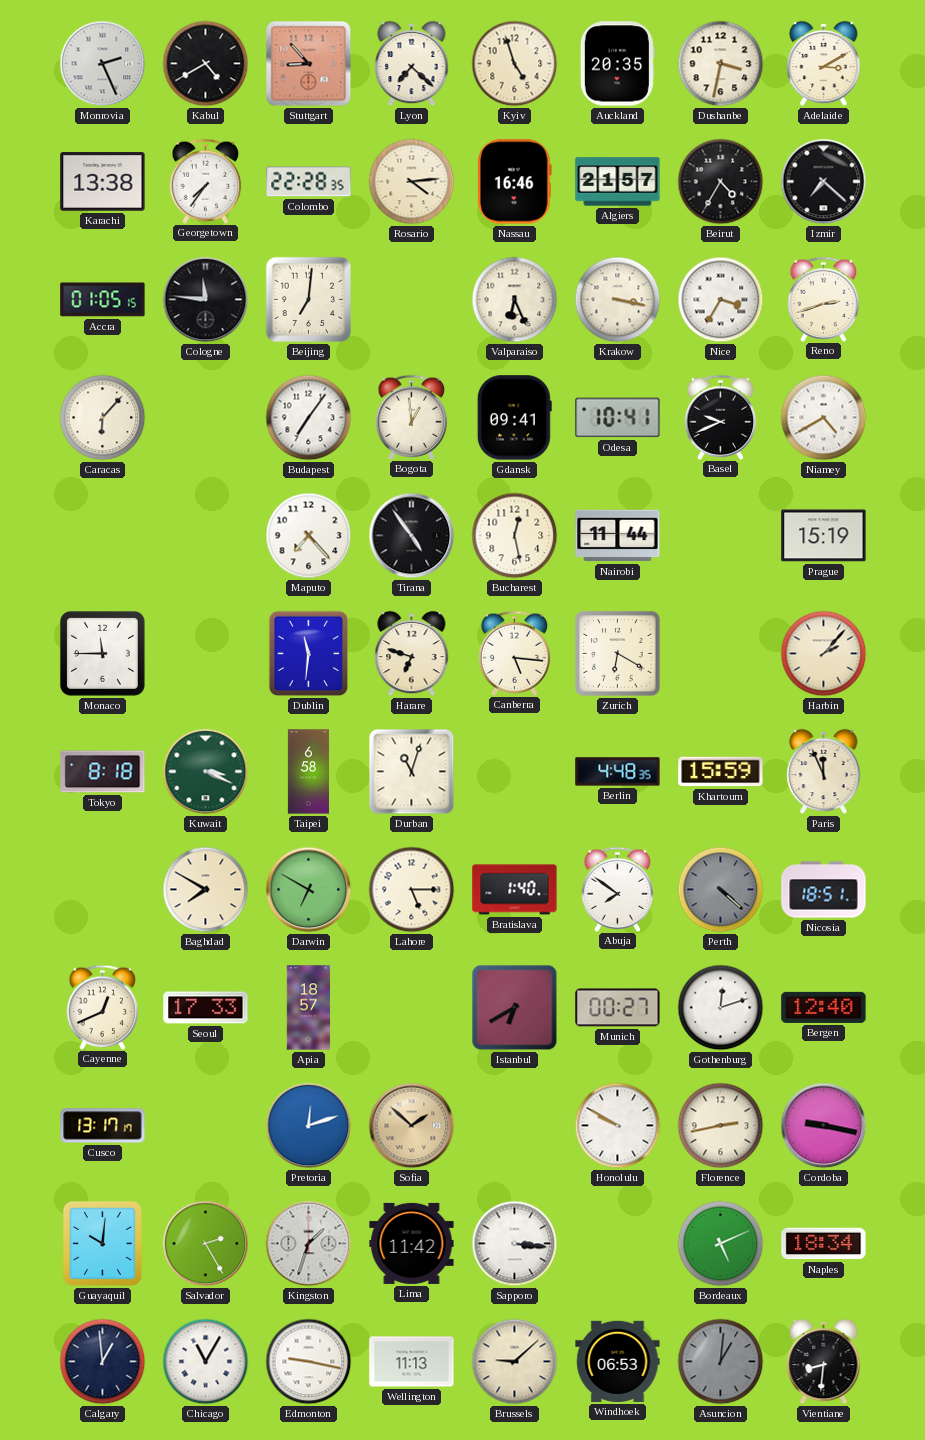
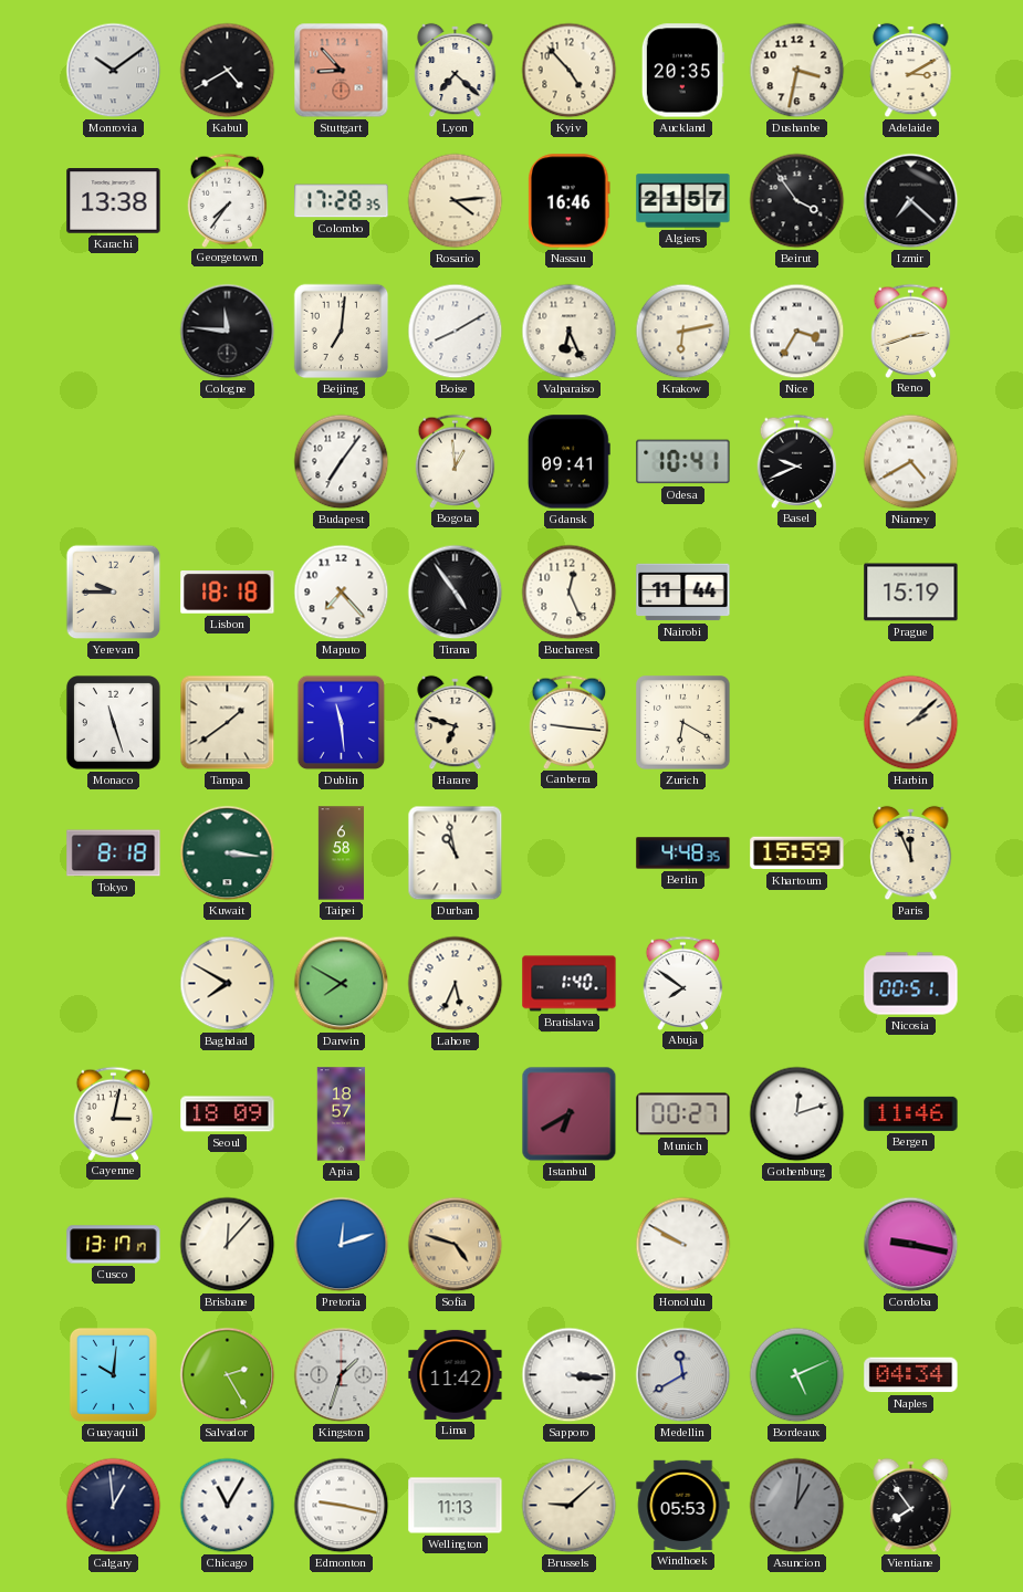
Monrovia: 2:26 -> 10:09 (114, 71)
Kyiv: 4:57 -> 4:53 (570, 71)
Colombo: 22:28 -> 17:28 (342, 201)
Beirut: 4:35 -> 3:54 (797, 201)
Accra: 01:05 -> none (103, 300)
Boise: none -> 8:10 (456, 332)
Krakow: 3:17 -> 6:13 (683, 332)
Caracas: 6:07 -> none (103, 418)
Yerevan: none -> 9:45 (114, 593)
Lisbon: none -> 18:18 (228, 593)
Bucharest: 12:28 -> 12:26 (570, 593)
Monaco: 11:45 -> 11:27 (113, 722)
Tampa: none -> 1:39 (228, 723)
Dublin: 11:31 -> 11:29 (342, 723)
Canberra: 5:16 -> 9:16 (570, 722)
Harbin: 2:07 -> 2:08 (911, 723)
Kuwait: 3:19 -> 3:16 (228, 853)
Durban: 11:03 -> 10:58 (456, 853)
Darwin: 6:50 -> 7:50 (342, 984)
Lahore: 5:15 -> 5:34 (456, 984)
Perth: 4:22 -> none (721, 890)
Nicosia: 18:51 -> 00:51 (911, 984)
Cayenne: 12:41 -> 3:02 (114, 1113)
Seoul: 17:33 -> 18:09 (228, 1114)
Bergen: 12:40 -> 11:46 (911, 1113)
Brisbane: none -> 12:07 (228, 1245)
Sofia: 1:52 -> 4:48 (456, 1245)
Florence: 2:43 -> none (721, 1126)
Medellin: none -> 11:40 (683, 1375)
Naples: 18:34 -> 04:34 (911, 1375)
Windhoek: 06:53 -> 05:53 (683, 1505)
Vientiane: 8:31 -> 7:54 (911, 1506)
